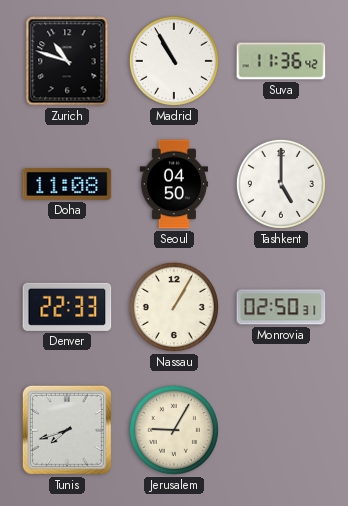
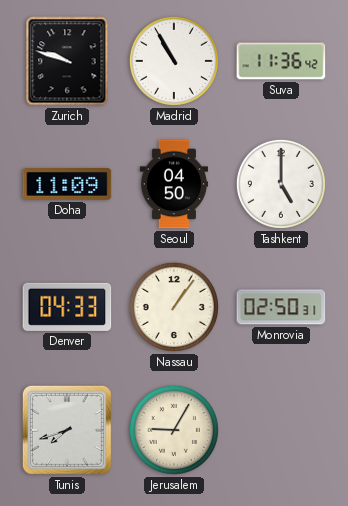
Zurich: 10:48 -> 9:48 (67, 61)
Doha: 11:08 -> 11:09 (67, 185)
Denver: 22:33 -> 04:33 (67, 307)
Nassau: 1:05 -> 1:06 (174, 307)
